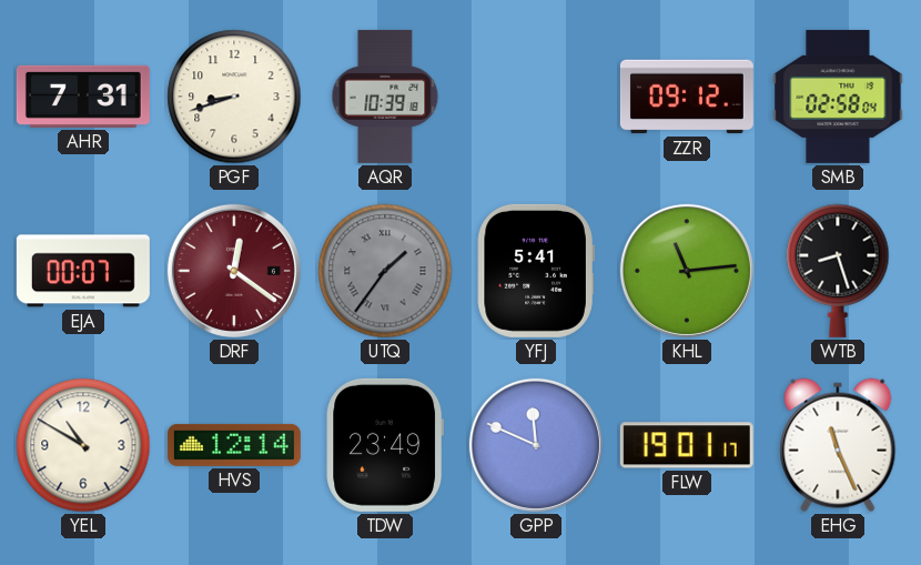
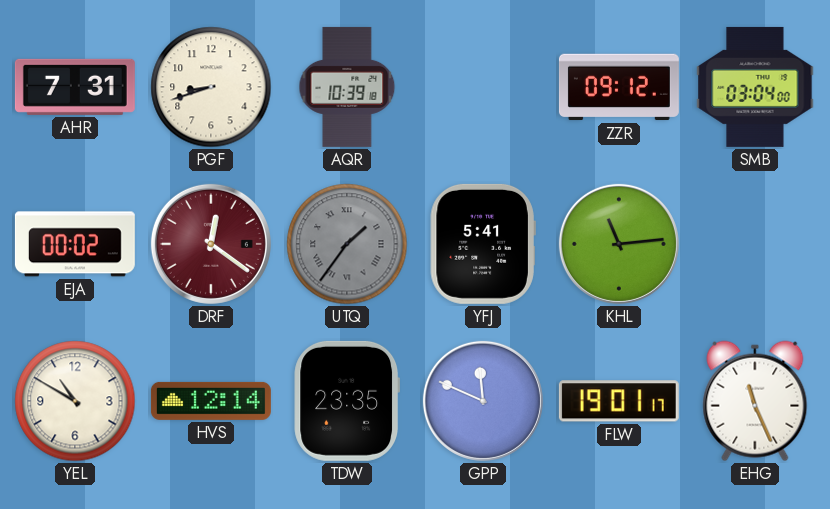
SMB: 02:58 -> 03:04 (755, 87)
EJA: 00:07 -> 00:02 (75, 244)
WTB: 8:27 -> none (838, 271)
TDW: 23:49 -> 23:35 (346, 401)
